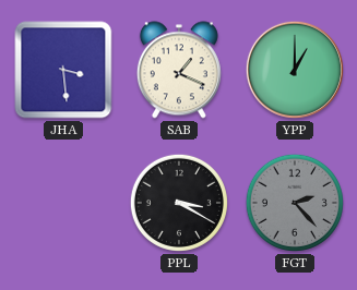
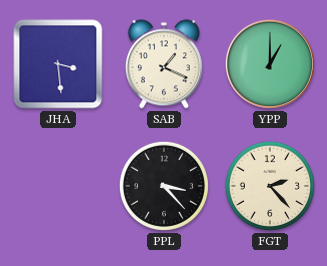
PPL: 3:20 -> 3:23 (164, 186)
FGT dial: grey -> cream (270, 186)
